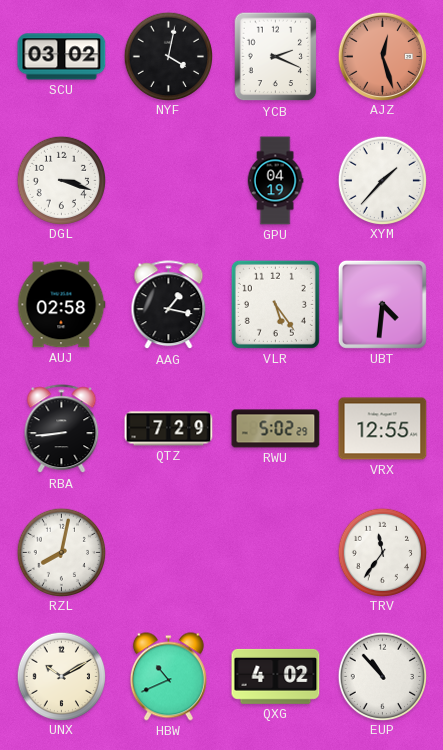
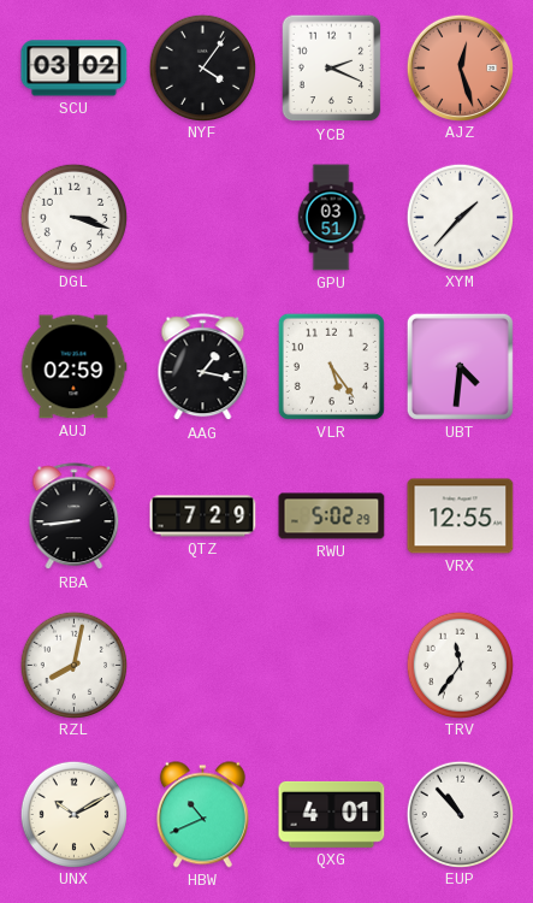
NYF: 4:02 -> 4:06 (202, 67)
GPU: 04:19 -> 03:51 (331, 218)
AUJ: 02:58 -> 02:59 (73, 367)
QXG: 4:02 -> 4:01 (332, 814)
